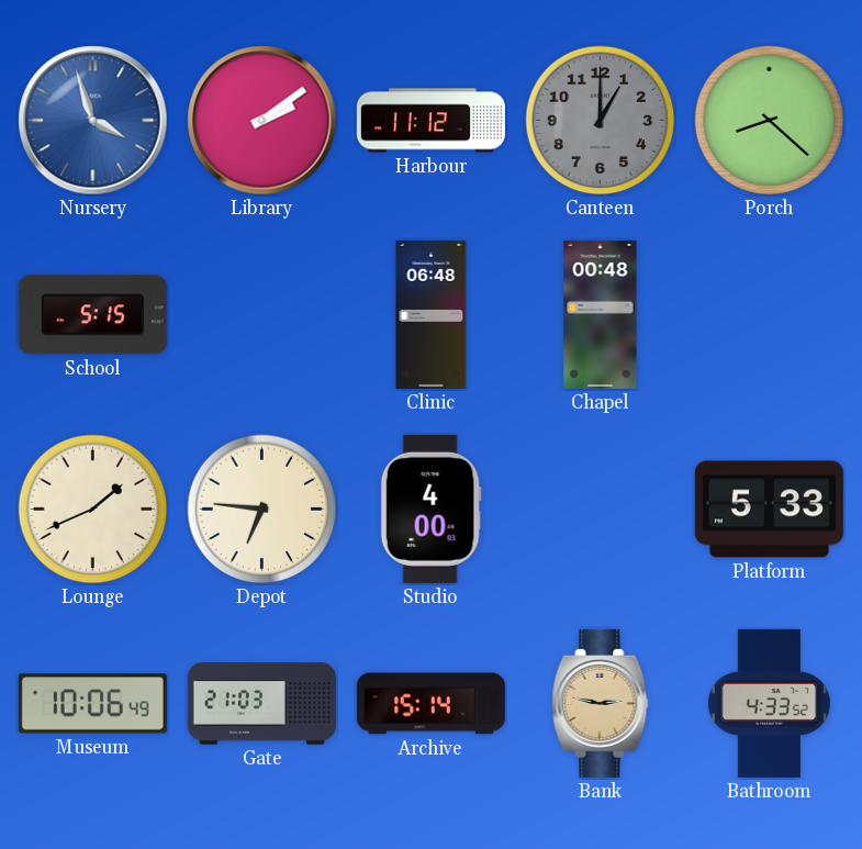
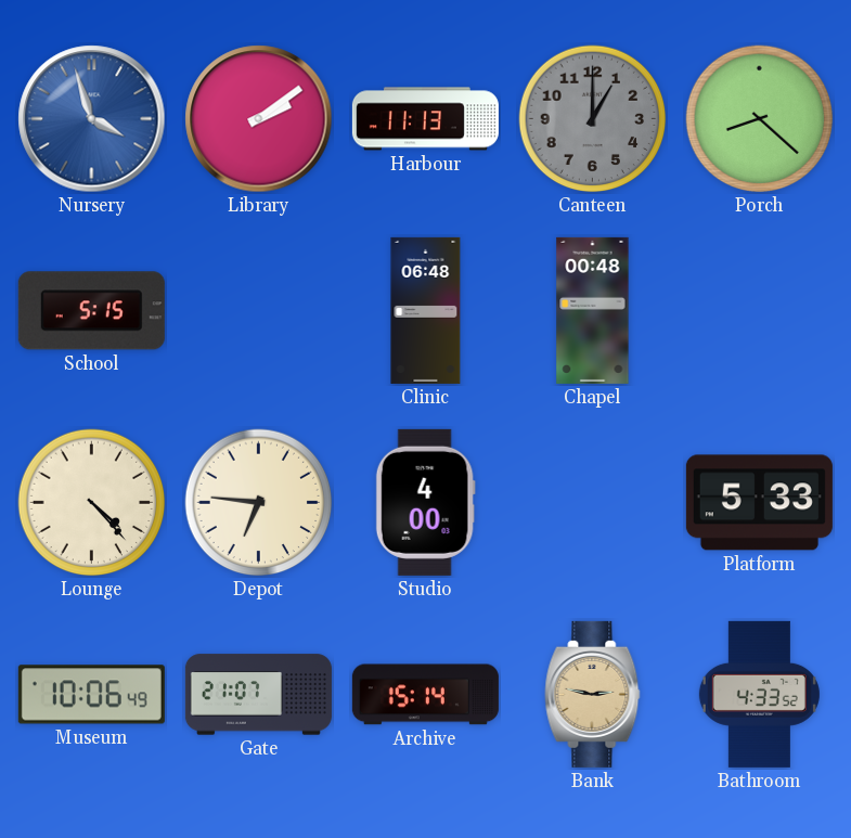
Harbour: 11:12 -> 11:13 (425, 119)
Lounge: 1:41 -> 4:23 (92, 503)
Gate: 21:03 -> 21:07 (258, 695)
